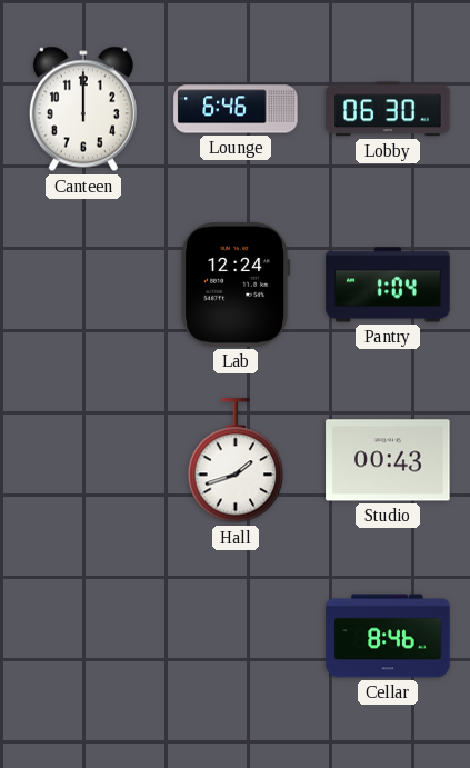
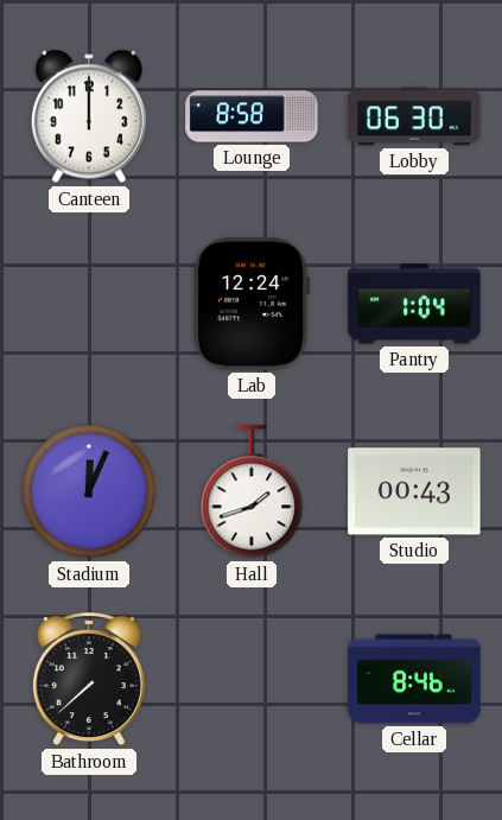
Lounge: 6:46 -> 8:58 (252, 116)
Stadium: none -> 12:04 (89, 491)
Bathroom: none -> 7:38 (89, 680)
